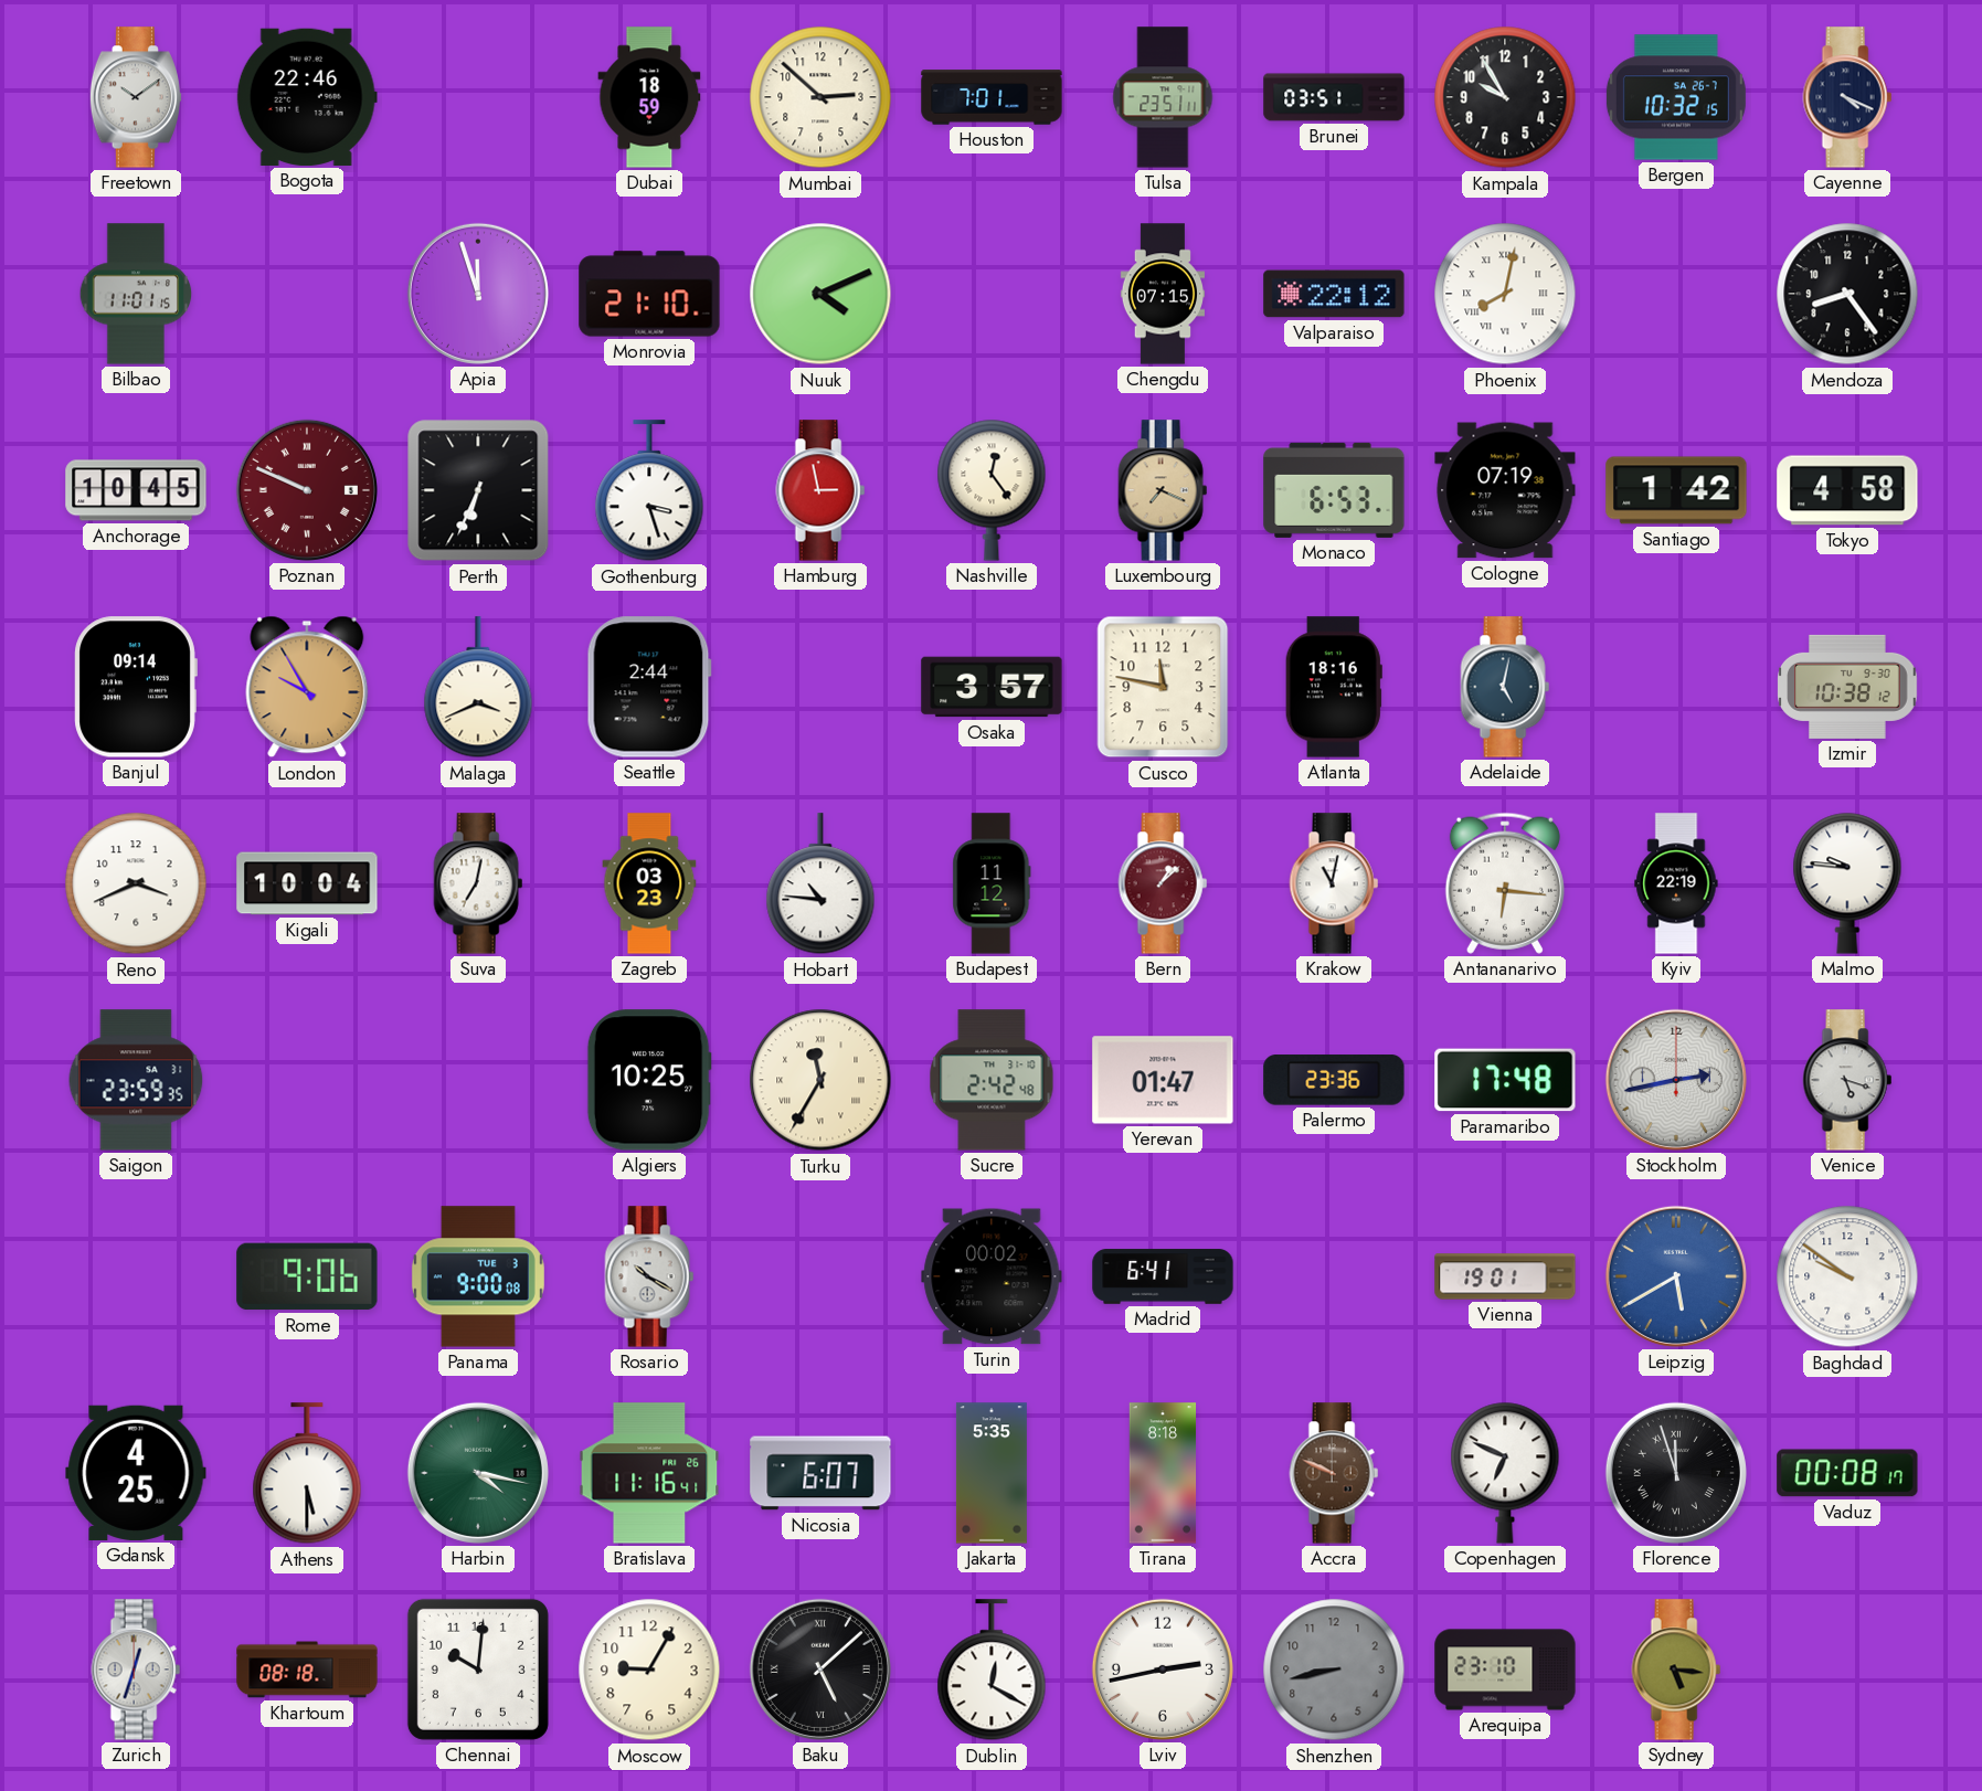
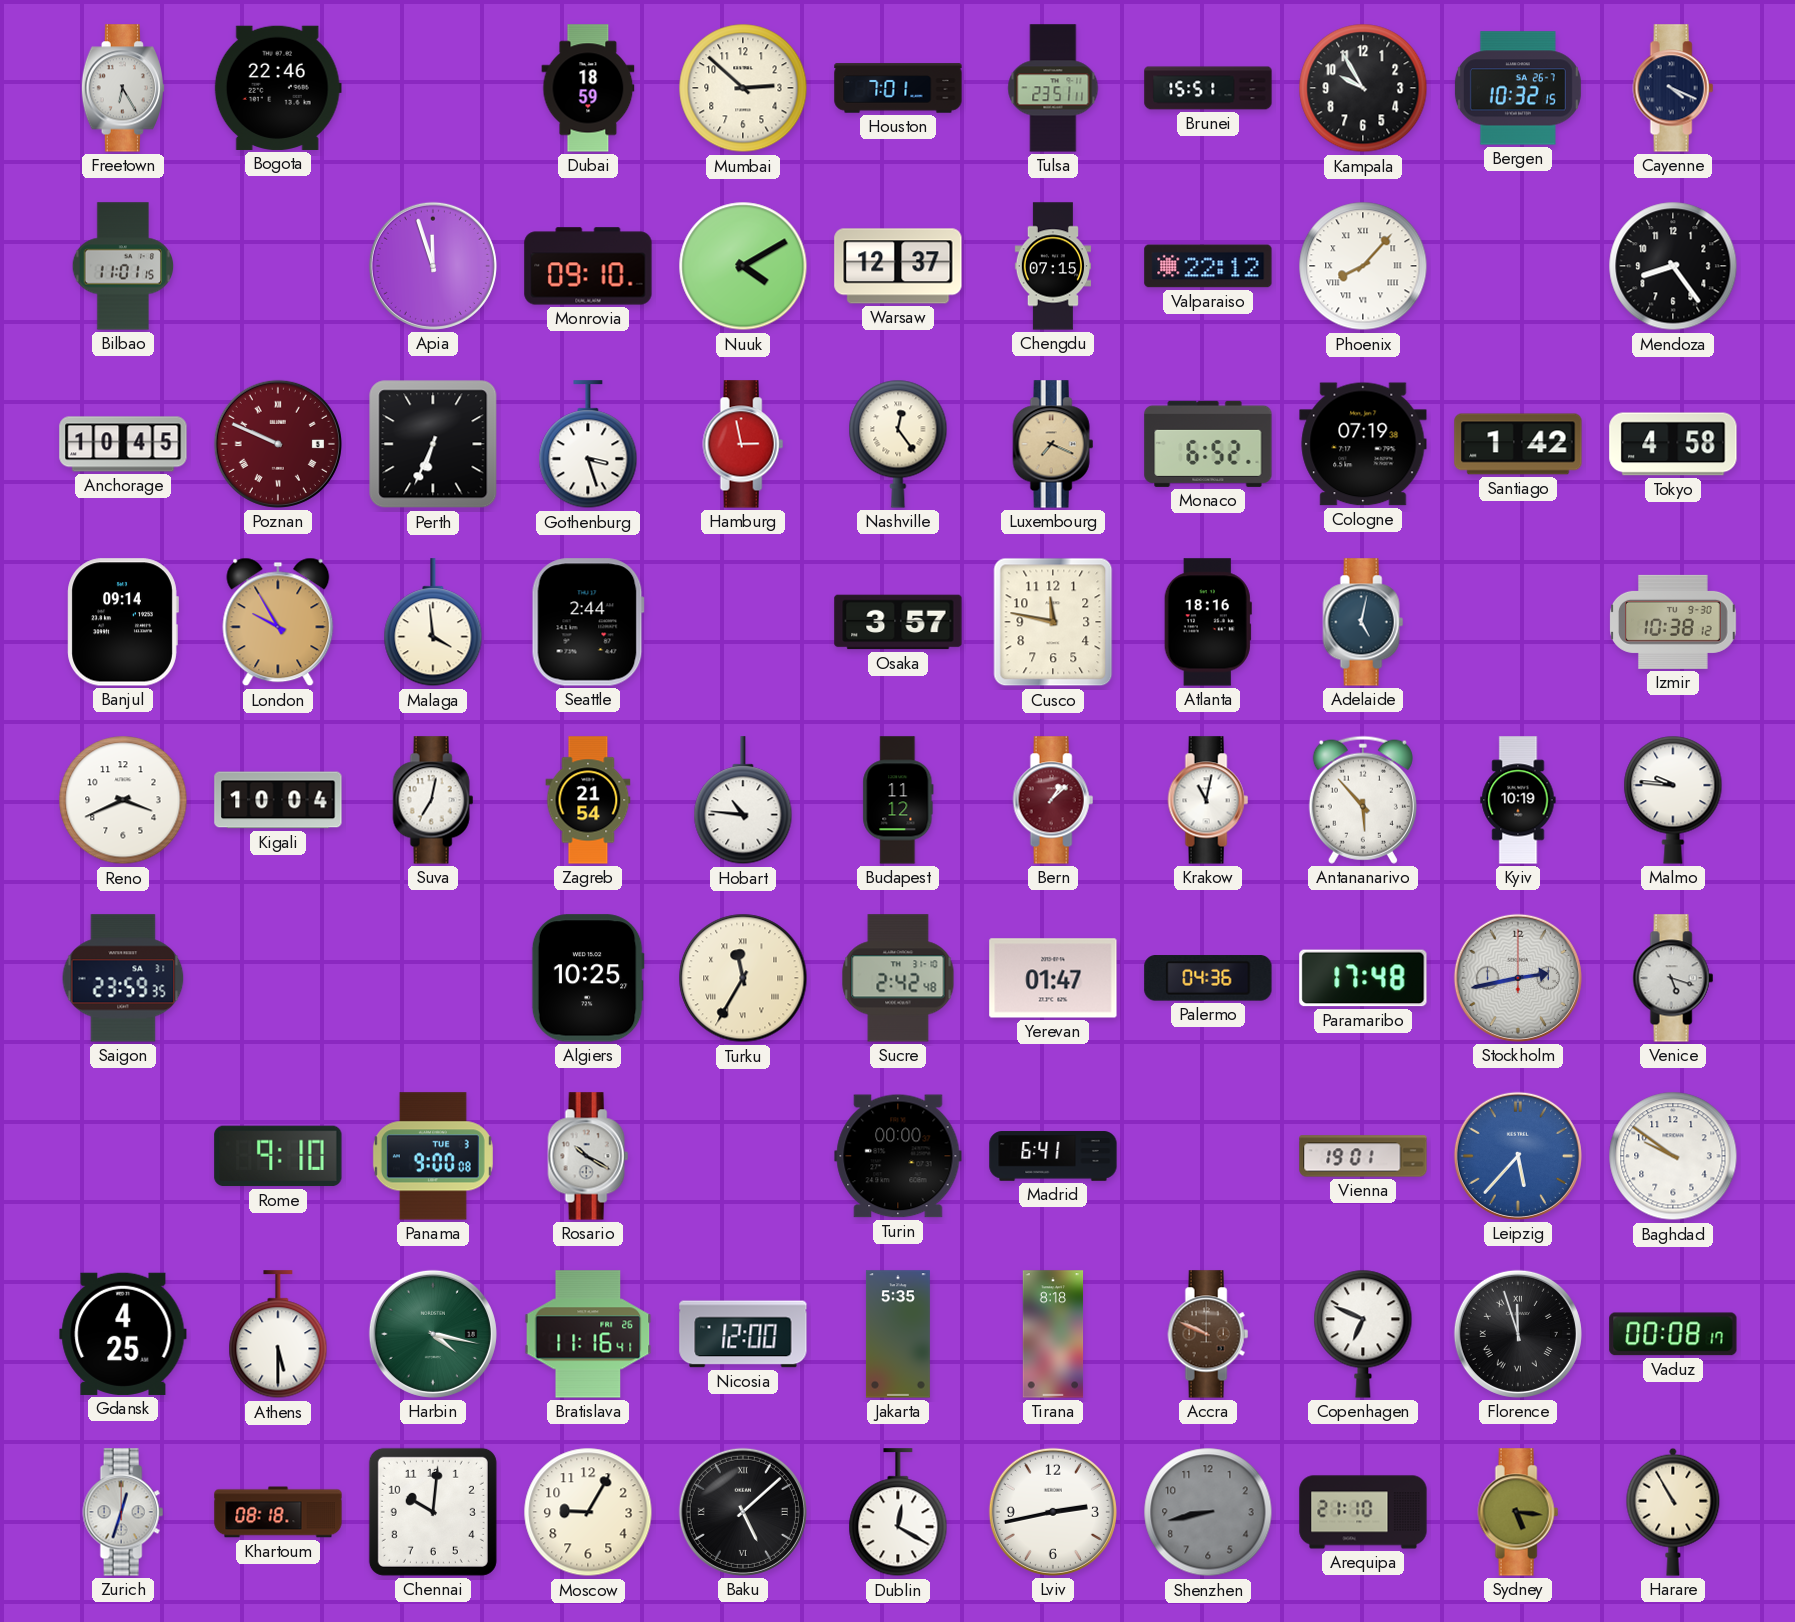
Freetown: 10:09 -> 6:25 (122, 88)
Brunei: 03:51 -> 15:51 (1208, 88)
Monrovia: 21:10 -> 09:10 (588, 266)
Nuuk: 4:11 -> 4:10 (743, 266)
Warsaw: none -> 12:37 (898, 266)
Phoenix: 8:02 -> 8:07 (1363, 266)
Monaco: 6:53 -> 6:52 (1208, 444)
Malaga: 3:41 -> 3:59 (433, 623)
Zagreb: 03:23 -> 21:54 (588, 800)
Antananarivo: 6:16 -> 5:53 (1363, 800)
Kyiv: 22:19 -> 10:19 (1518, 800)
Palermo: 23:36 -> 04:36 (1208, 978)
Rome: 9:06 -> 9:10 (278, 1156)
Turin: 00:02 -> 00:00 (898, 1156)
Leipzig: 5:40 -> 5:37 (1518, 1156)
Nicosia: 6:07 -> 12:00 (743, 1334)
Arequipa: 23:10 -> 21:10 (1363, 1512)
Harare: none -> 10:55 (1673, 1512)
